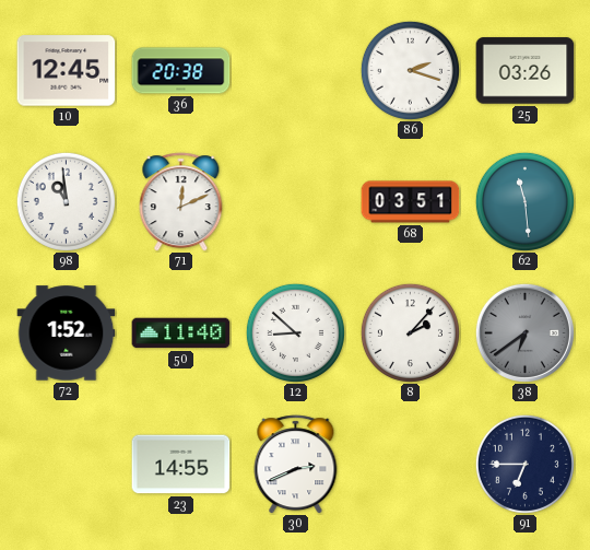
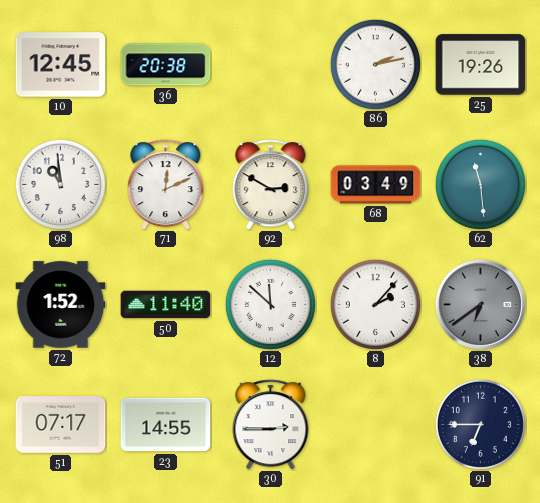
86: 2:18 -> 2:13 (375, 64)
25: 03:26 -> 19:26 (481, 65)
92: none -> 2:50 (271, 185)
68: 03:51 -> 03:49 (376, 185)
12: 8:52 -> 11:52 (270, 304)
51: none -> 07:17 (61, 425)
30: 2:41 -> 2:45 (271, 425)
